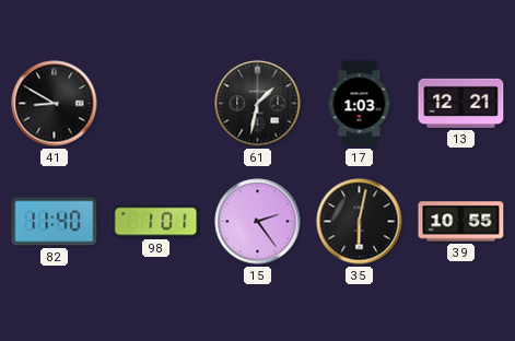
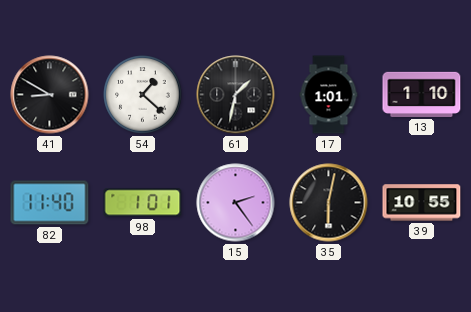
54: none -> 1:22 (143, 95)
17: 1:03 -> 1:01 (329, 95)
13: 12:21 -> 1:10 (422, 94)
